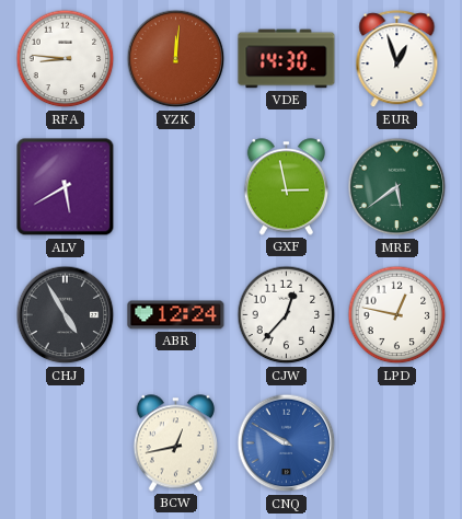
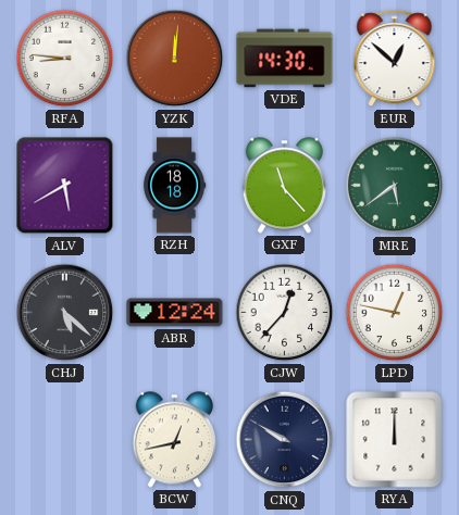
EUR: 12:57 -> 12:52 (395, 59)
RZH: none -> 18:18 (174, 186)
GXF: 2:58 -> 11:23 (284, 186)
CHJ: 4:55 -> 5:22 (65, 313)
CNQ dial: blue -> navy (285, 440)
RYA: none -> 12:00 (395, 440)
